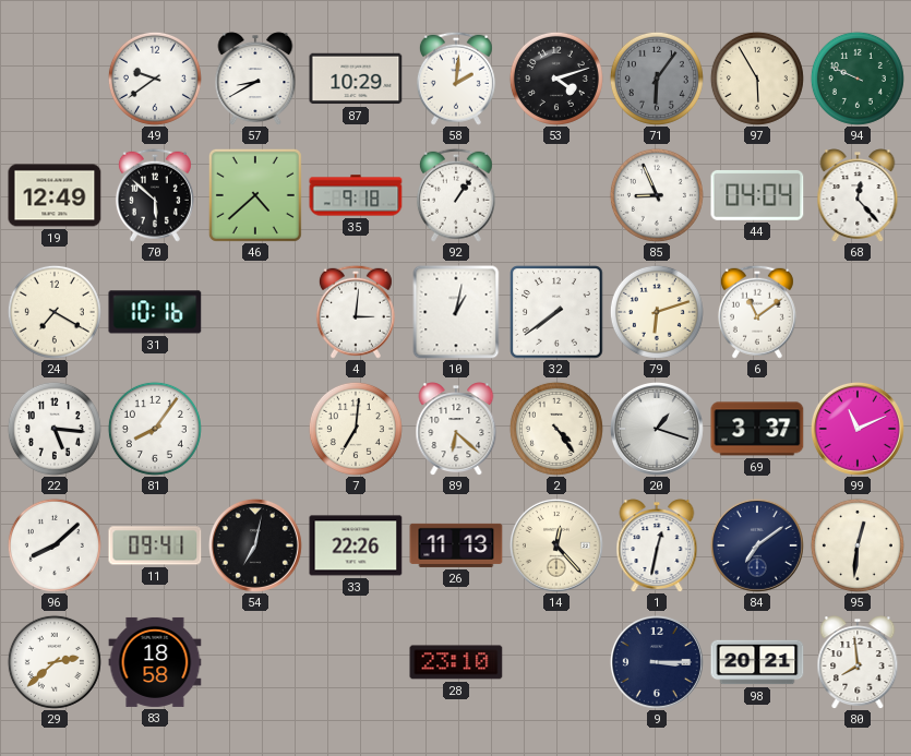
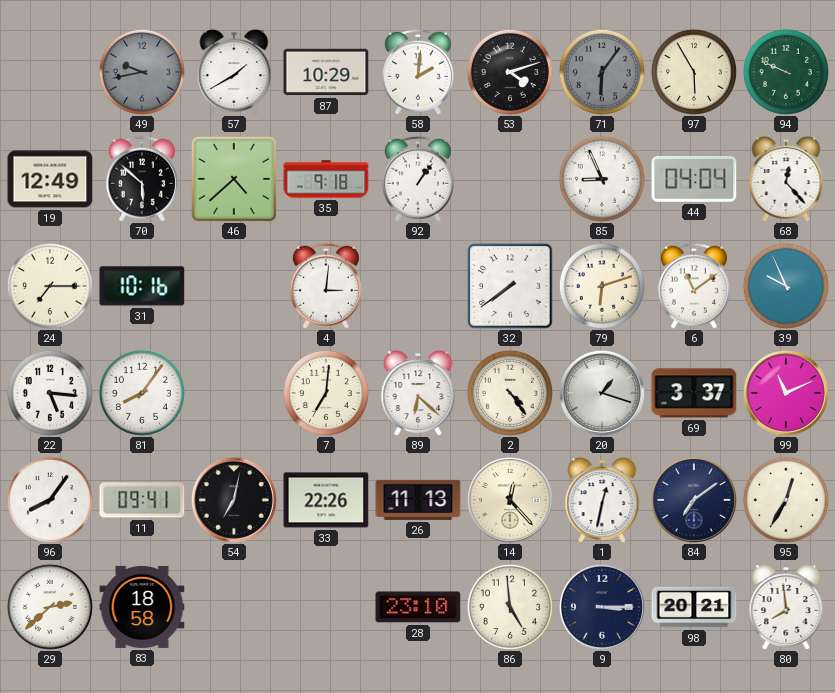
49: 9:39 -> 9:43 (142, 72)
49 dial: white -> grey (142, 72)
57: 8:40 -> 1:40 (234, 72)
24: 7:20 -> 7:15 (50, 286)
10: 1:02 -> none (456, 312)
39: none -> 9:56 (786, 286)
96: 8:08 -> 8:06 (50, 500)
95: 12:31 -> 12:35 (786, 500)
86: none -> 4:59 (510, 607)
